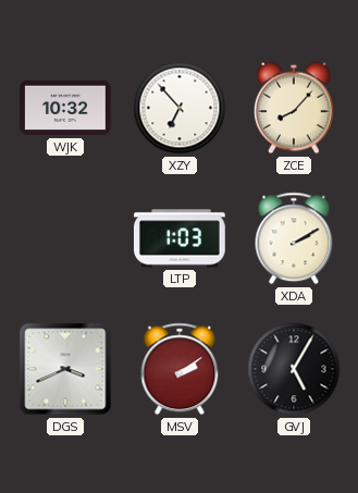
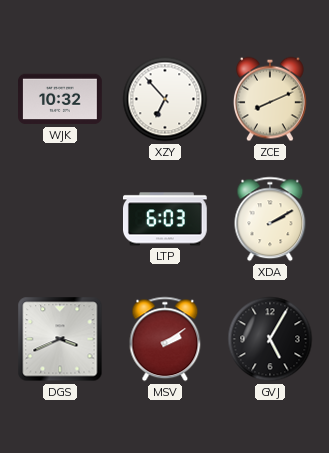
ZCE: 8:07 -> 8:11 (271, 99)
LTP: 1:03 -> 6:03 (166, 219)
